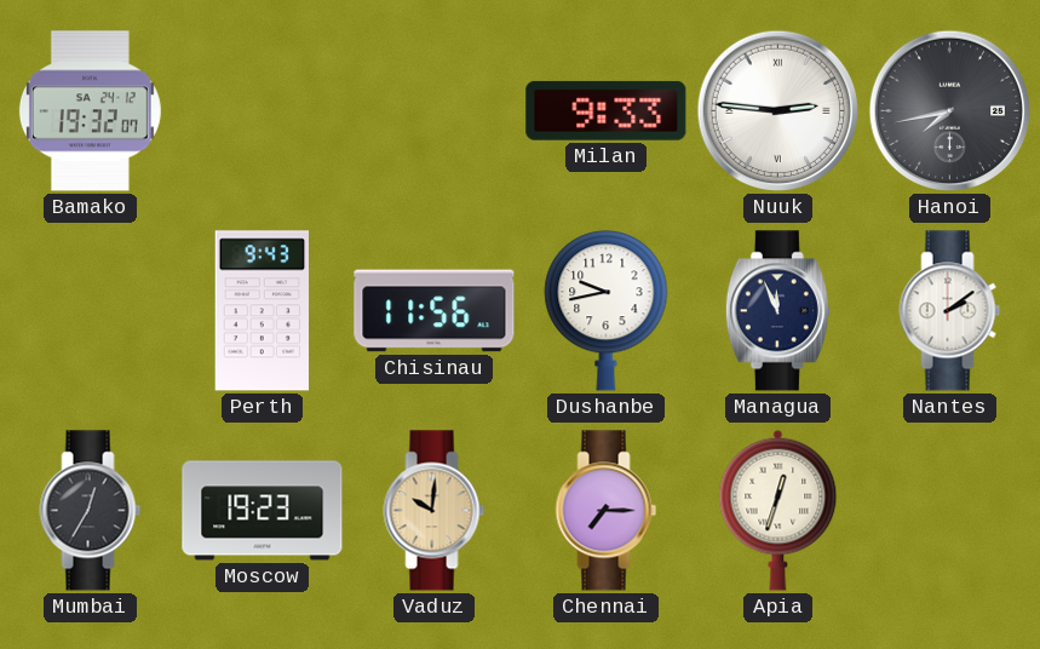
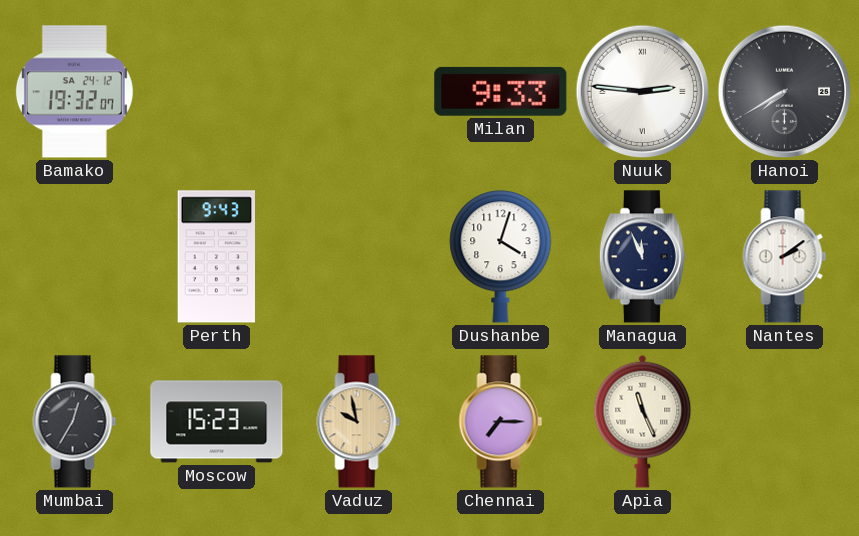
Hanoi: 7:43 -> 7:40 (785, 92)
Chisinau: 11:56 -> none (435, 311)
Dushanbe: 9:43 -> 4:03 (501, 257)
Moscow: 19:23 -> 15:23 (217, 422)
Vaduz: 10:01 -> 9:58 (359, 422)
Apia: 12:33 -> 11:26 (643, 421)
